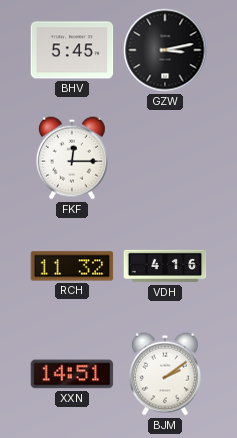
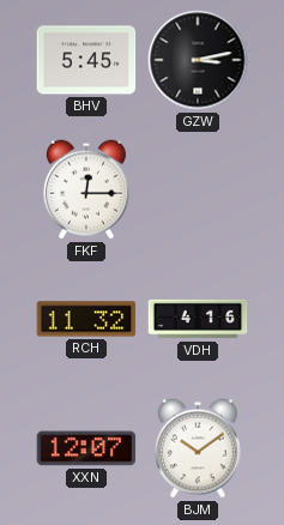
XXN: 14:51 -> 12:07 (86, 448)
BJM: 2:09 -> 10:09 (198, 448)
